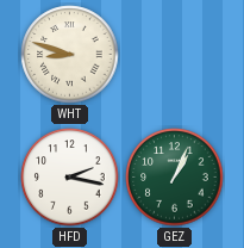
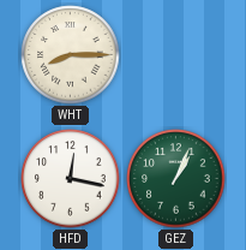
WHT: 8:48 -> 8:15 (71, 55)
HFD: 2:17 -> 12:17 (71, 179)
